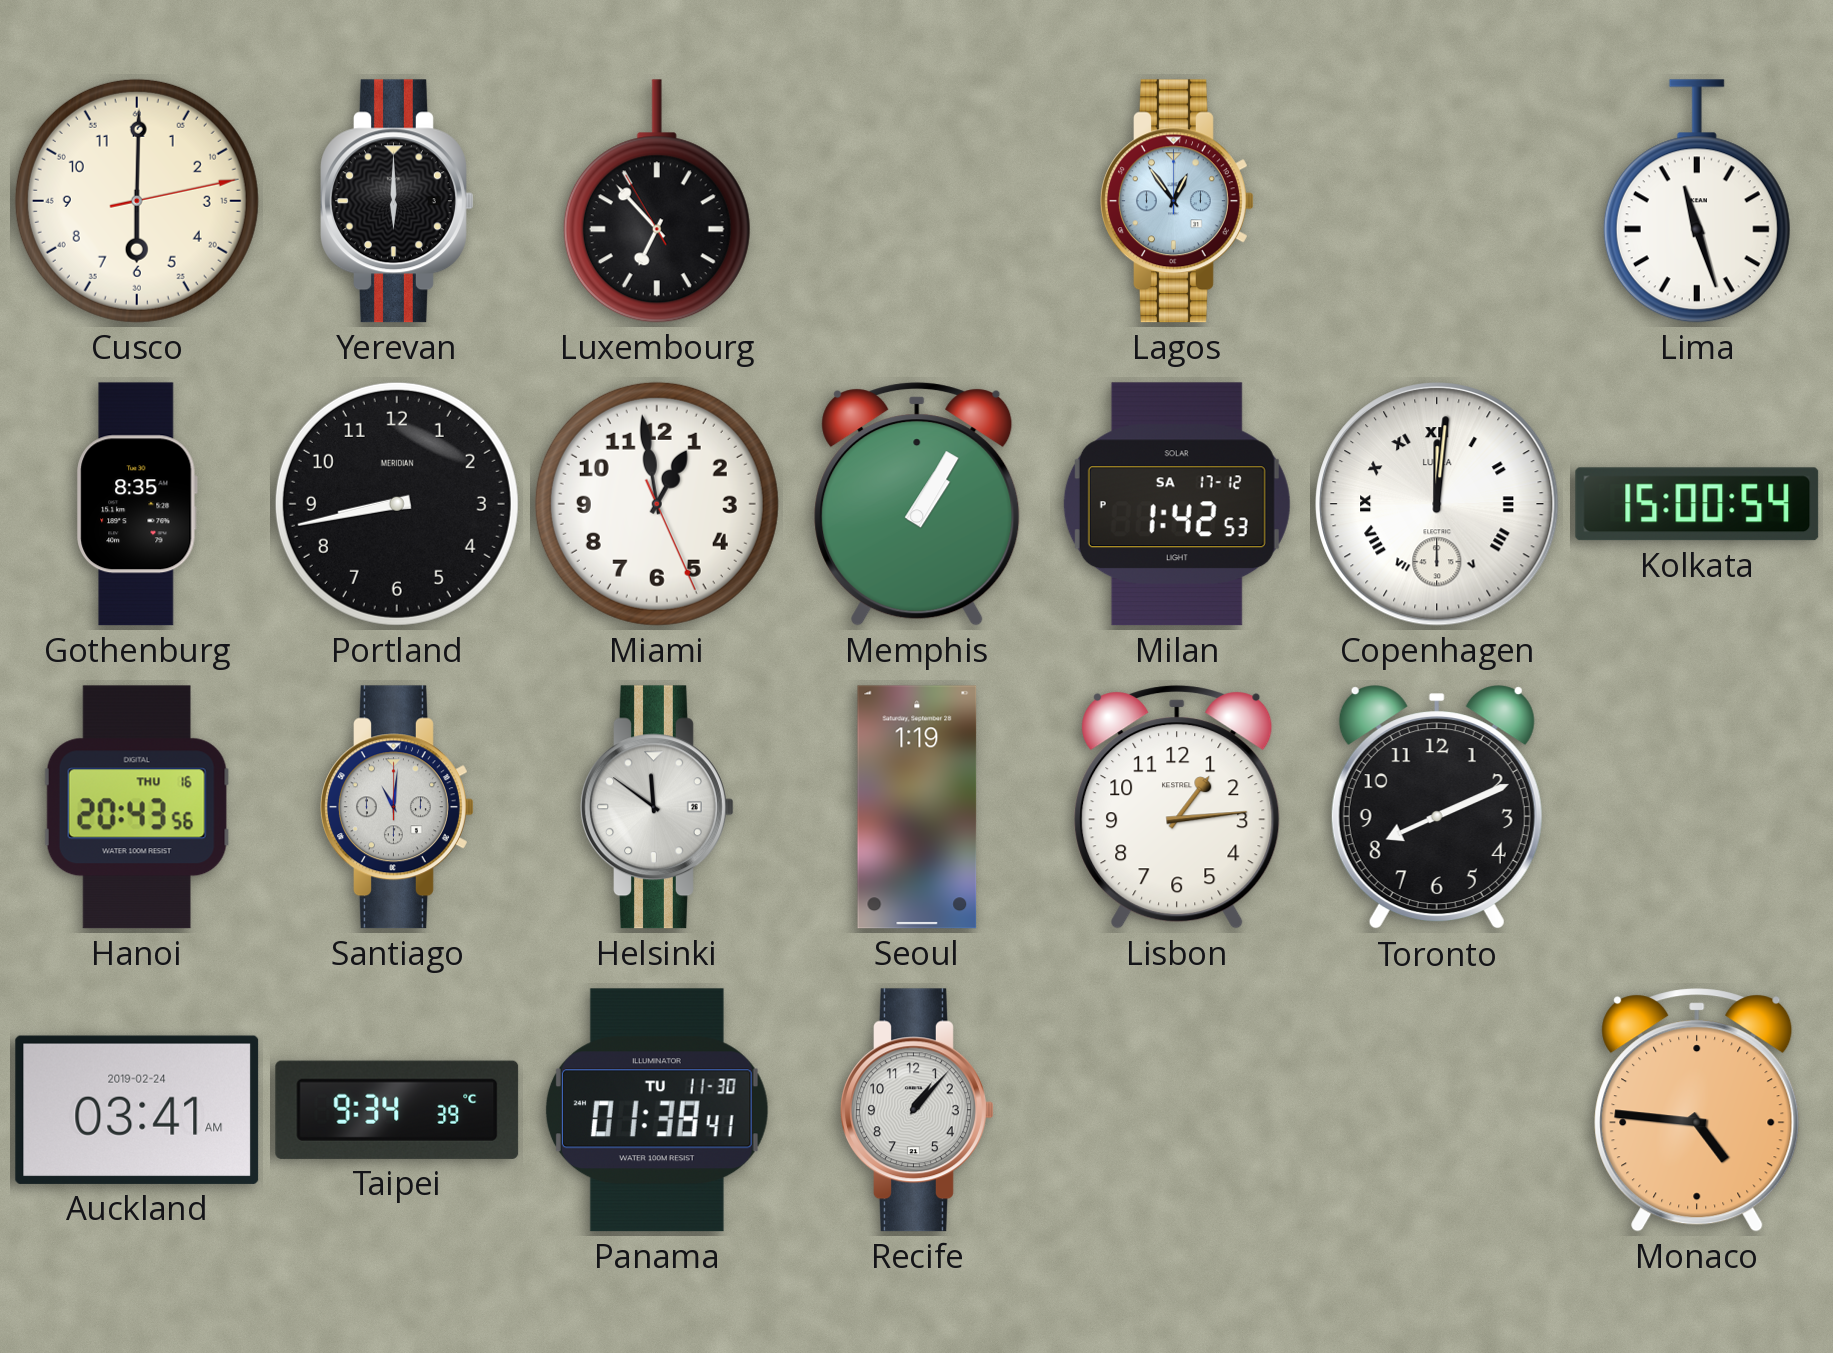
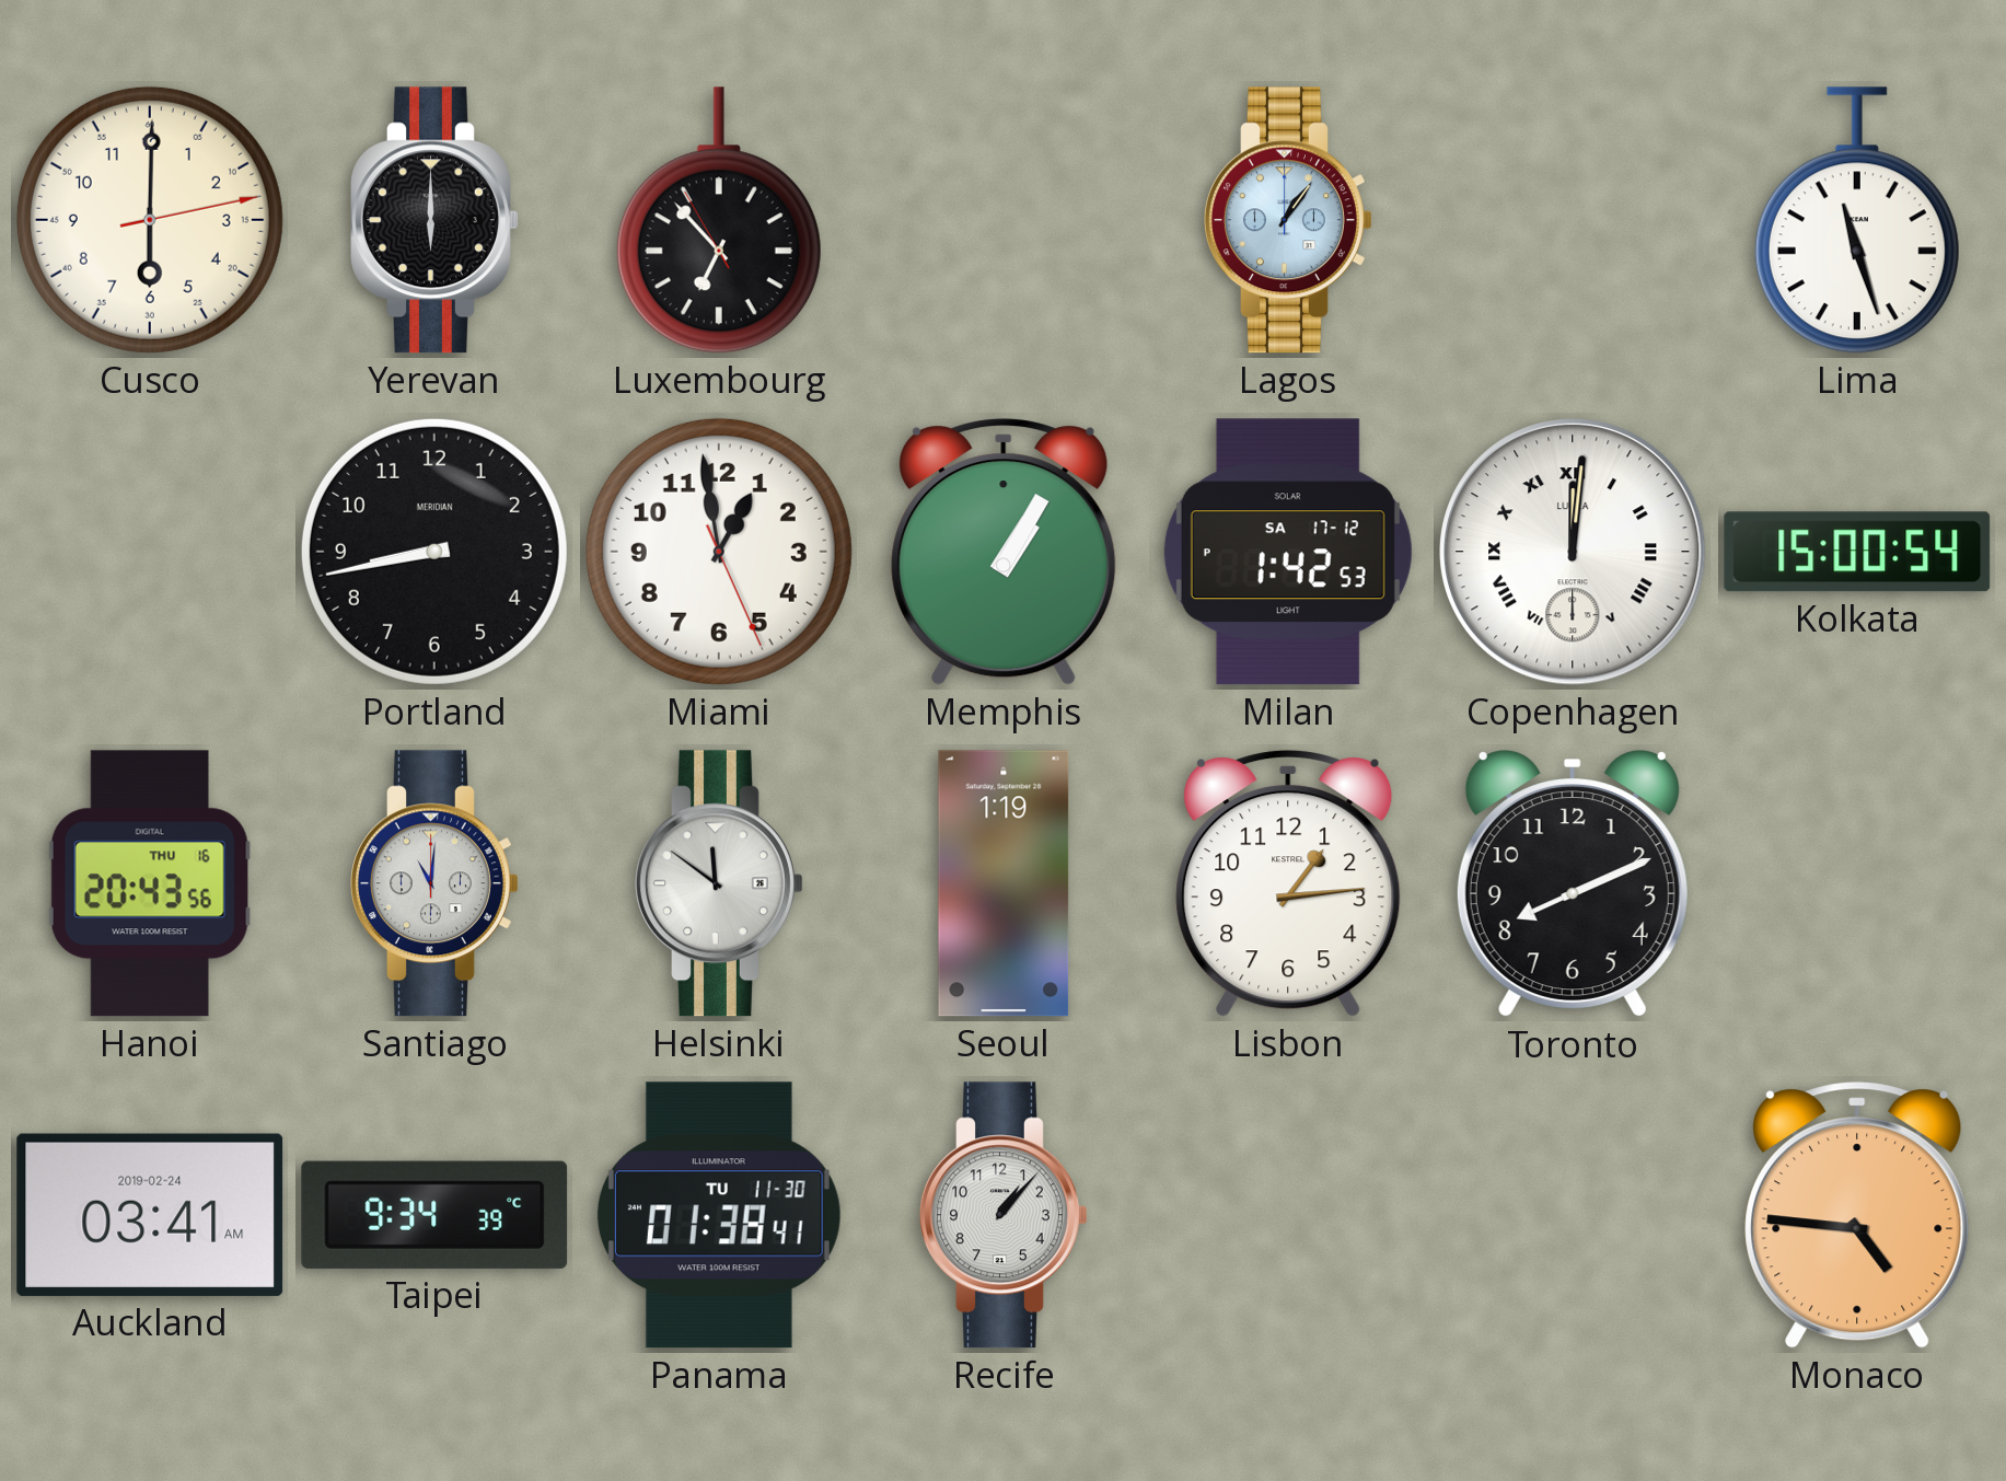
Lagos: 12:54 -> 1:06 (1289, 220)
Gothenburg: 8:35 -> none (137, 504)
